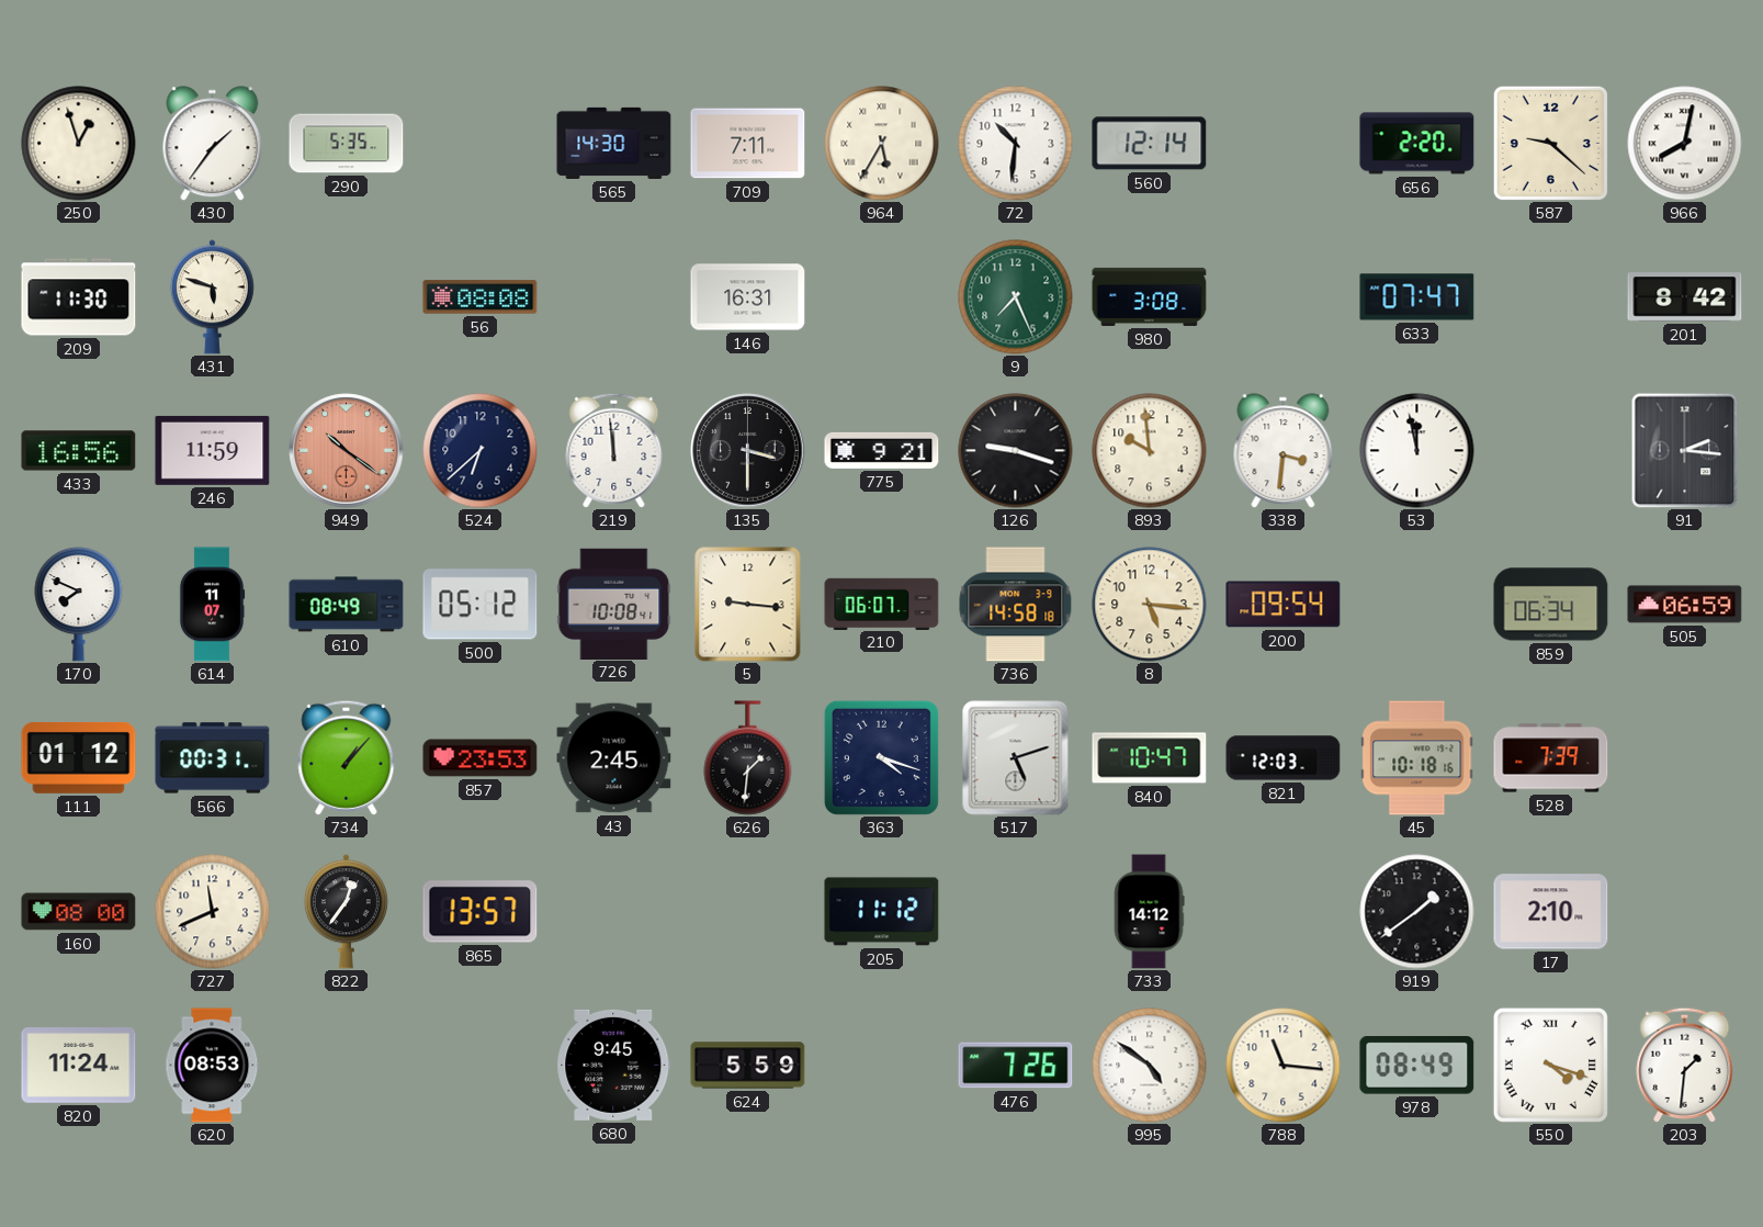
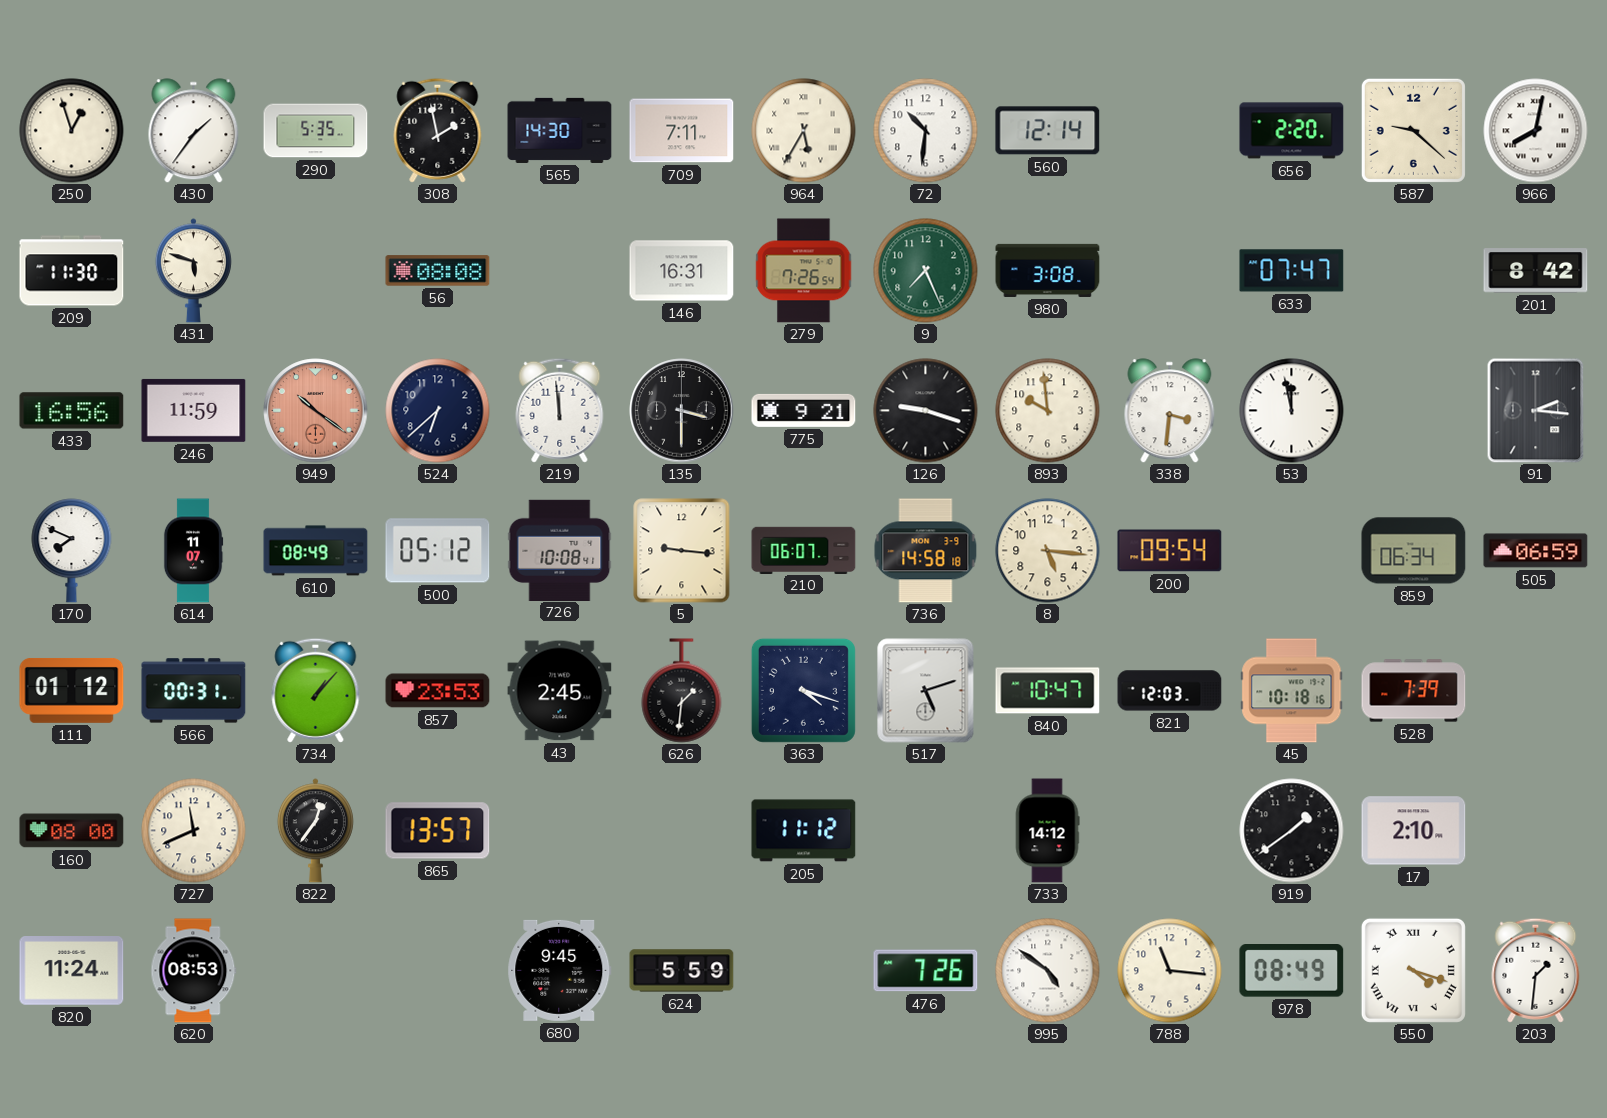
308: none -> 1:58 (438, 130)
279: none -> 7:26 (804, 271)
